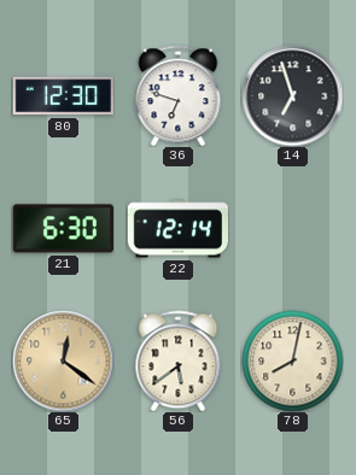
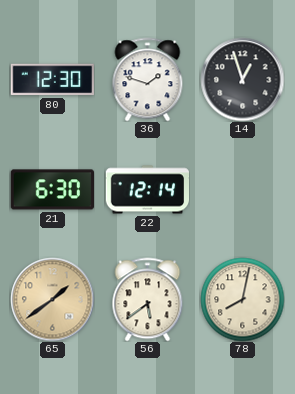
36: 6:48 -> 1:48 (148, 79)
14: 6:57 -> 12:57 (242, 79)
65: 12:21 -> 1:39 (52, 299)
